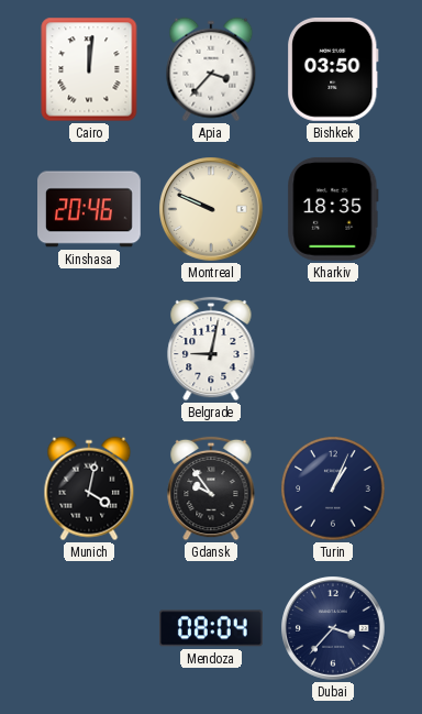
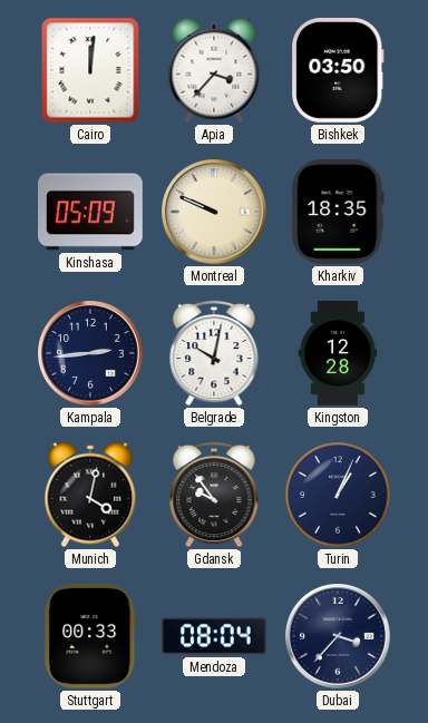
Kinshasa: 20:46 -> 05:09 (91, 212)
Kampala: none -> 2:44 (90, 353)
Belgrade: 9:02 -> 10:02 (214, 353)
Kingston: none -> 12:28 (338, 354)
Stuttgart: none -> 00:33 (90, 636)
